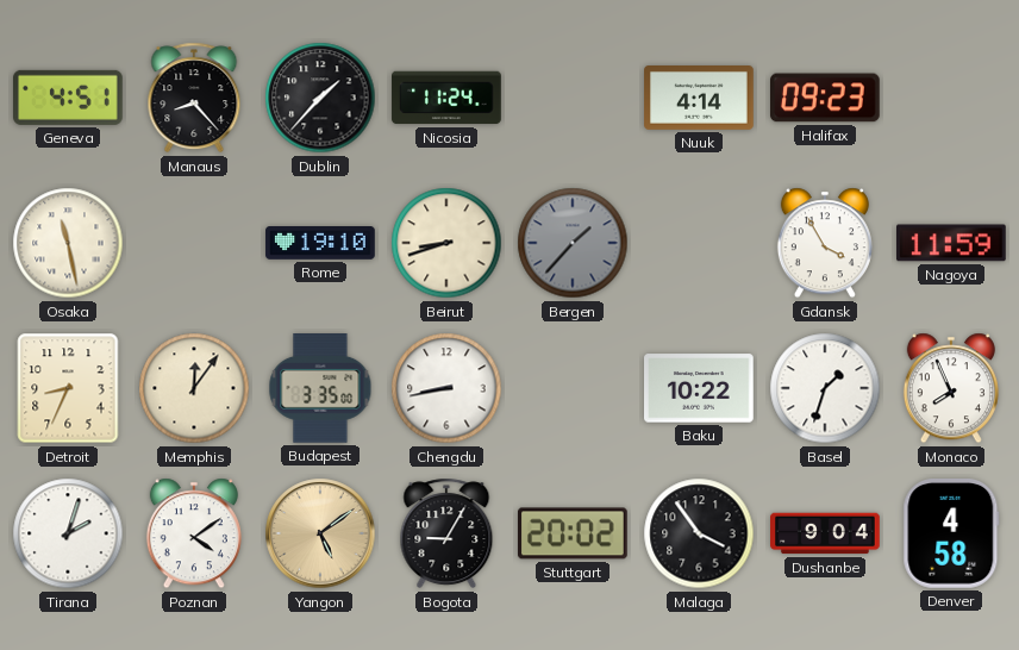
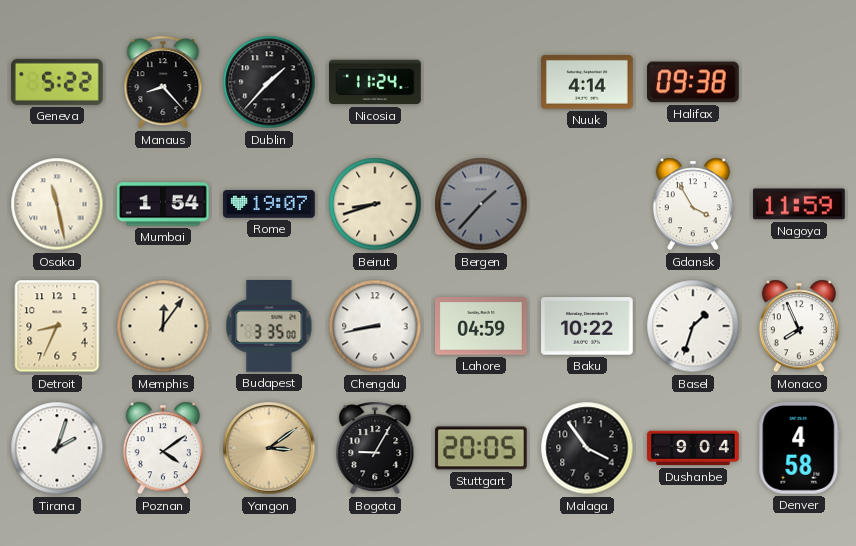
Geneva: 4:51 -> 5:22 (58, 82)
Halifax: 09:23 -> 09:38 (694, 82)
Mumbai: none -> 1:54 (164, 204)
Rome: 19:10 -> 19:07 (269, 205)
Lahore: none -> 04:59 (482, 326)
Yangon: 5:09 -> 3:09 (269, 448)
Stuttgart: 20:02 -> 20:05 (482, 448)
